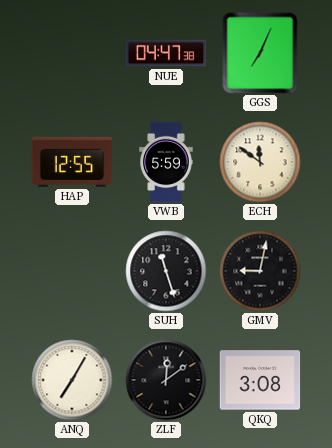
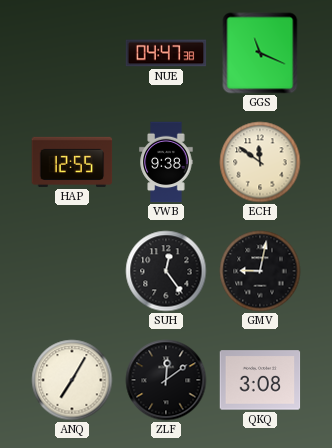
GGS: 7:04 -> 11:19 (260, 53)
VWB: 5:59 -> 9:38 (166, 162)
SUH: 11:27 -> 12:24 (166, 271)
